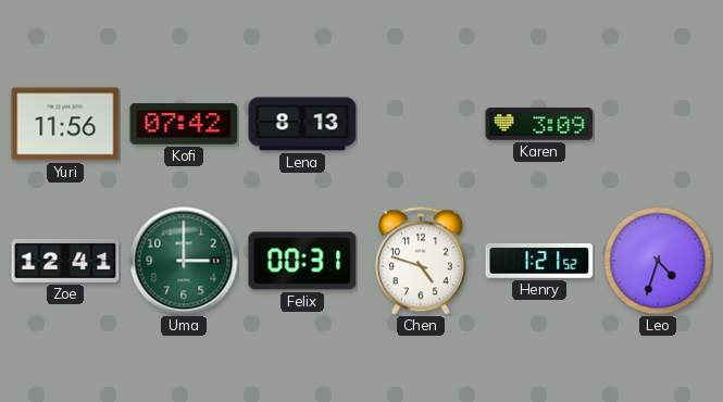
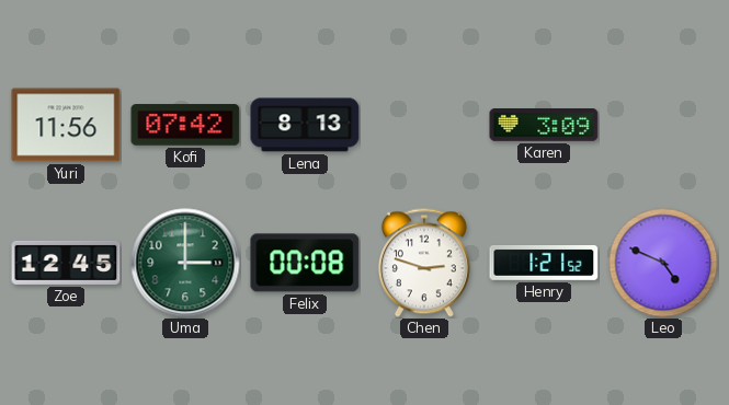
Zoe: 12:41 -> 12:45 (66, 263)
Felix: 00:31 -> 00:08 (305, 263)
Chen: 4:48 -> 2:48 (424, 263)
Leo: 4:33 -> 4:49 (663, 263)
